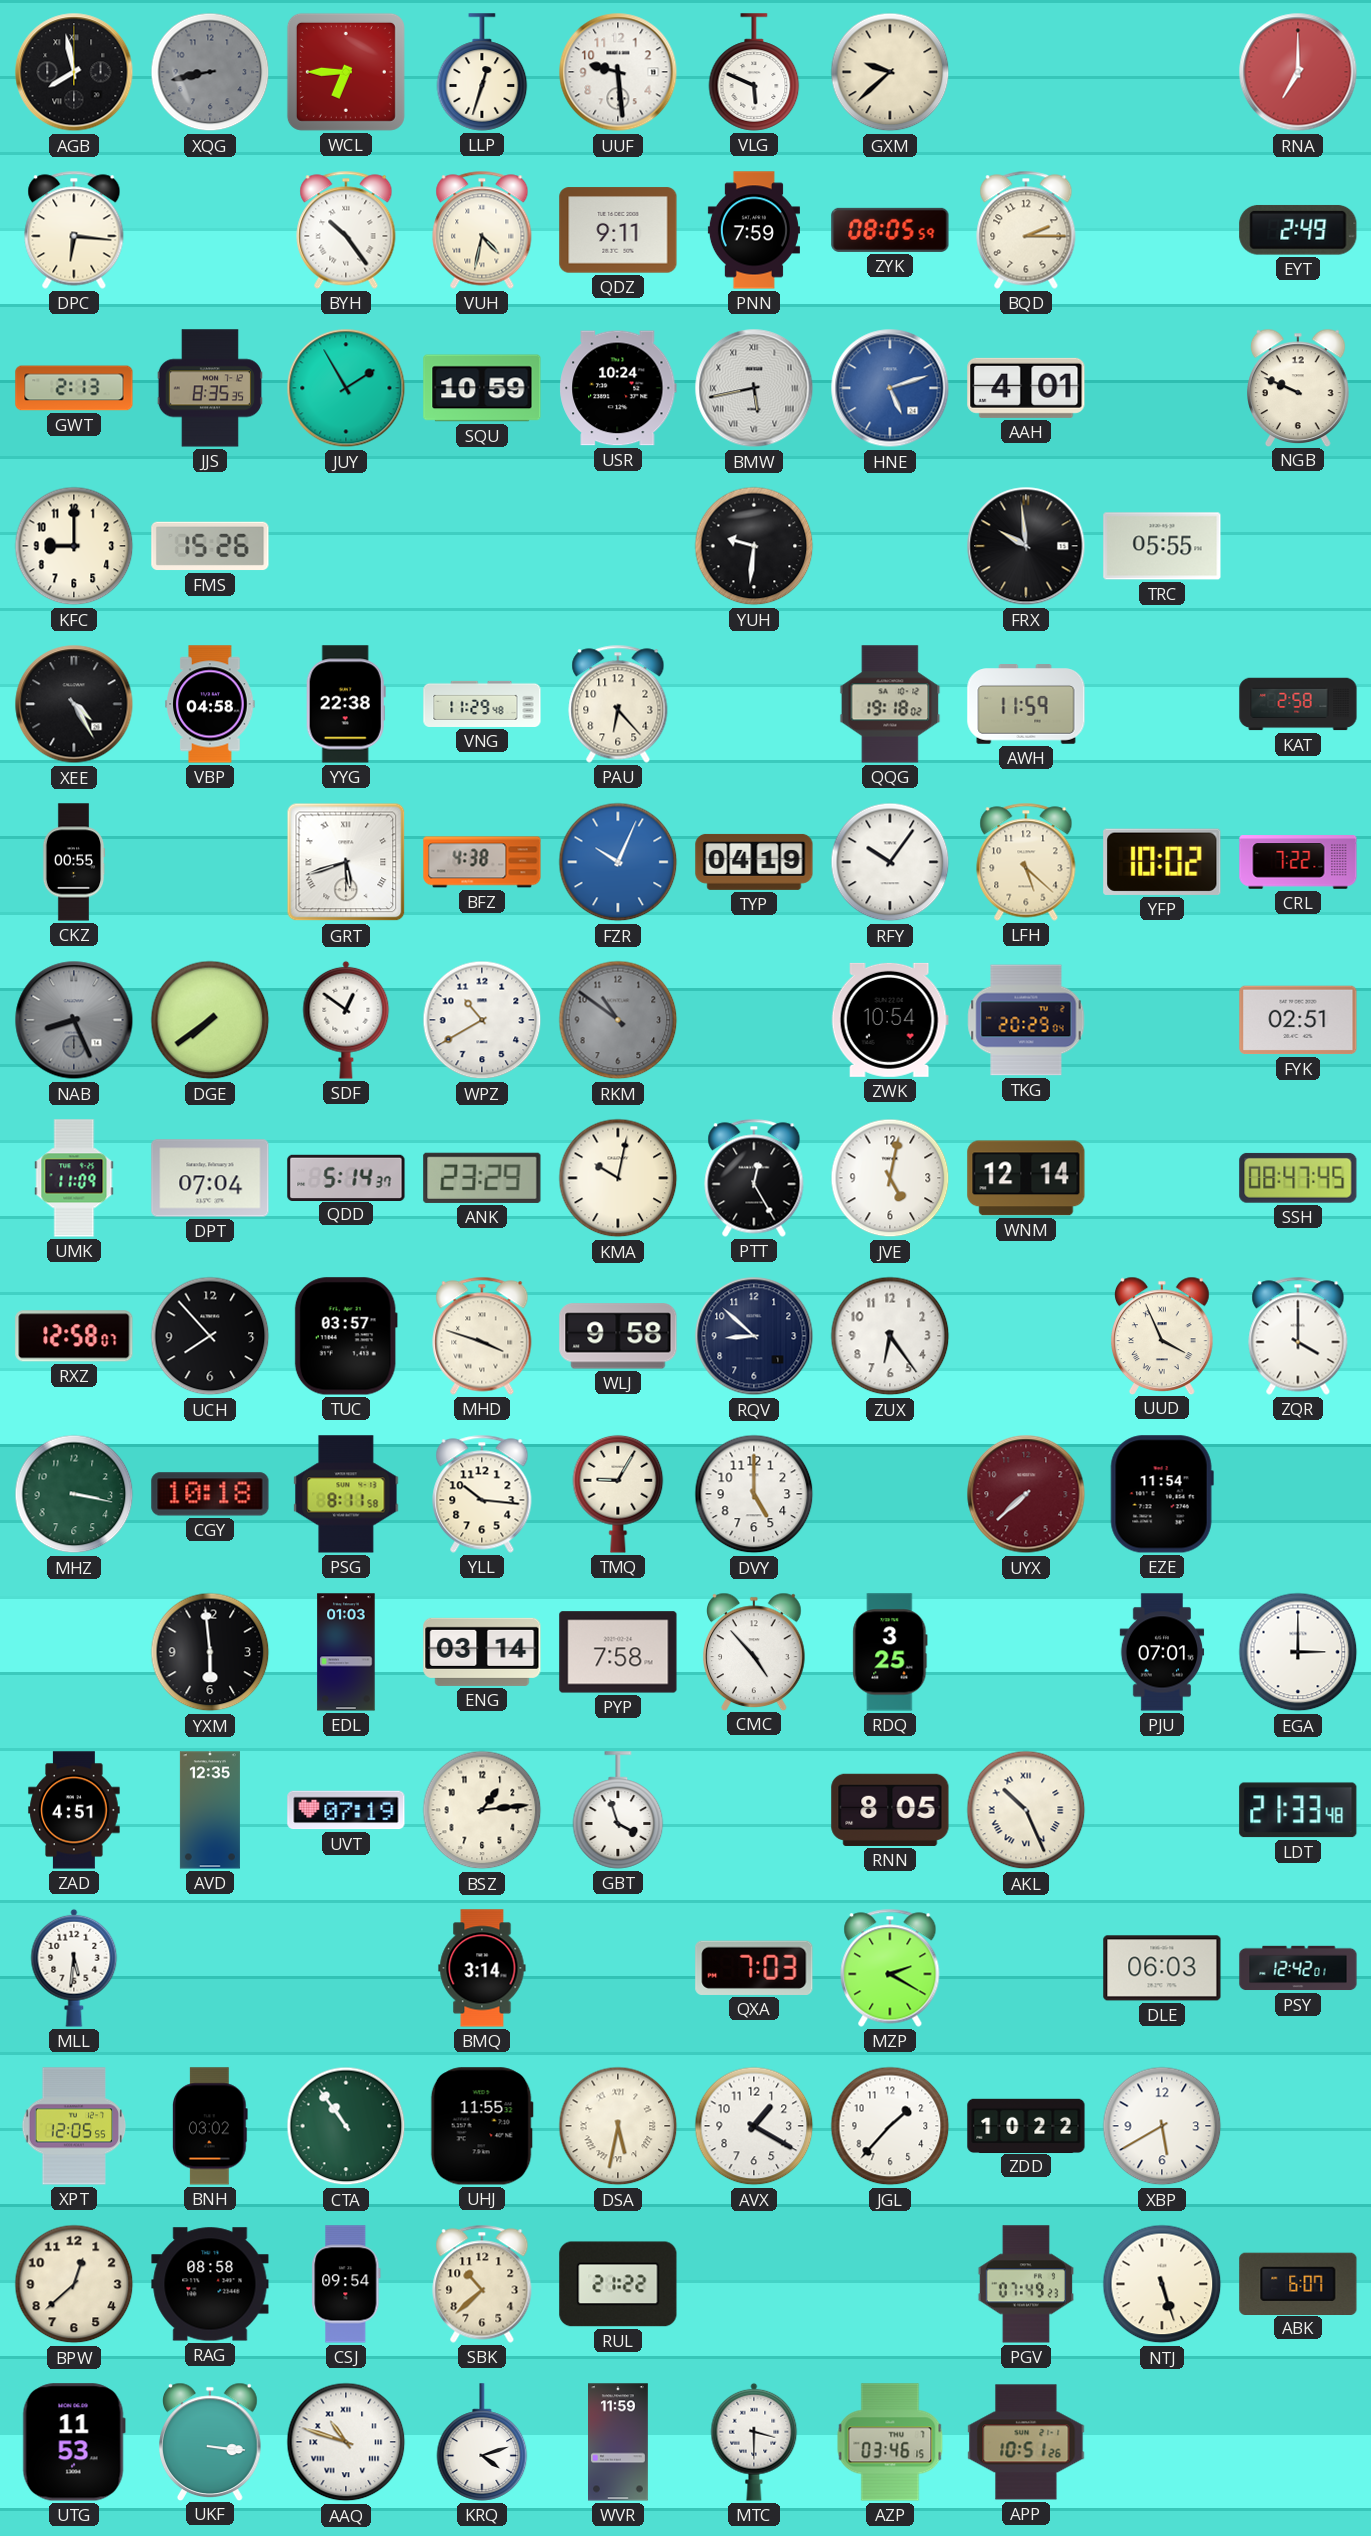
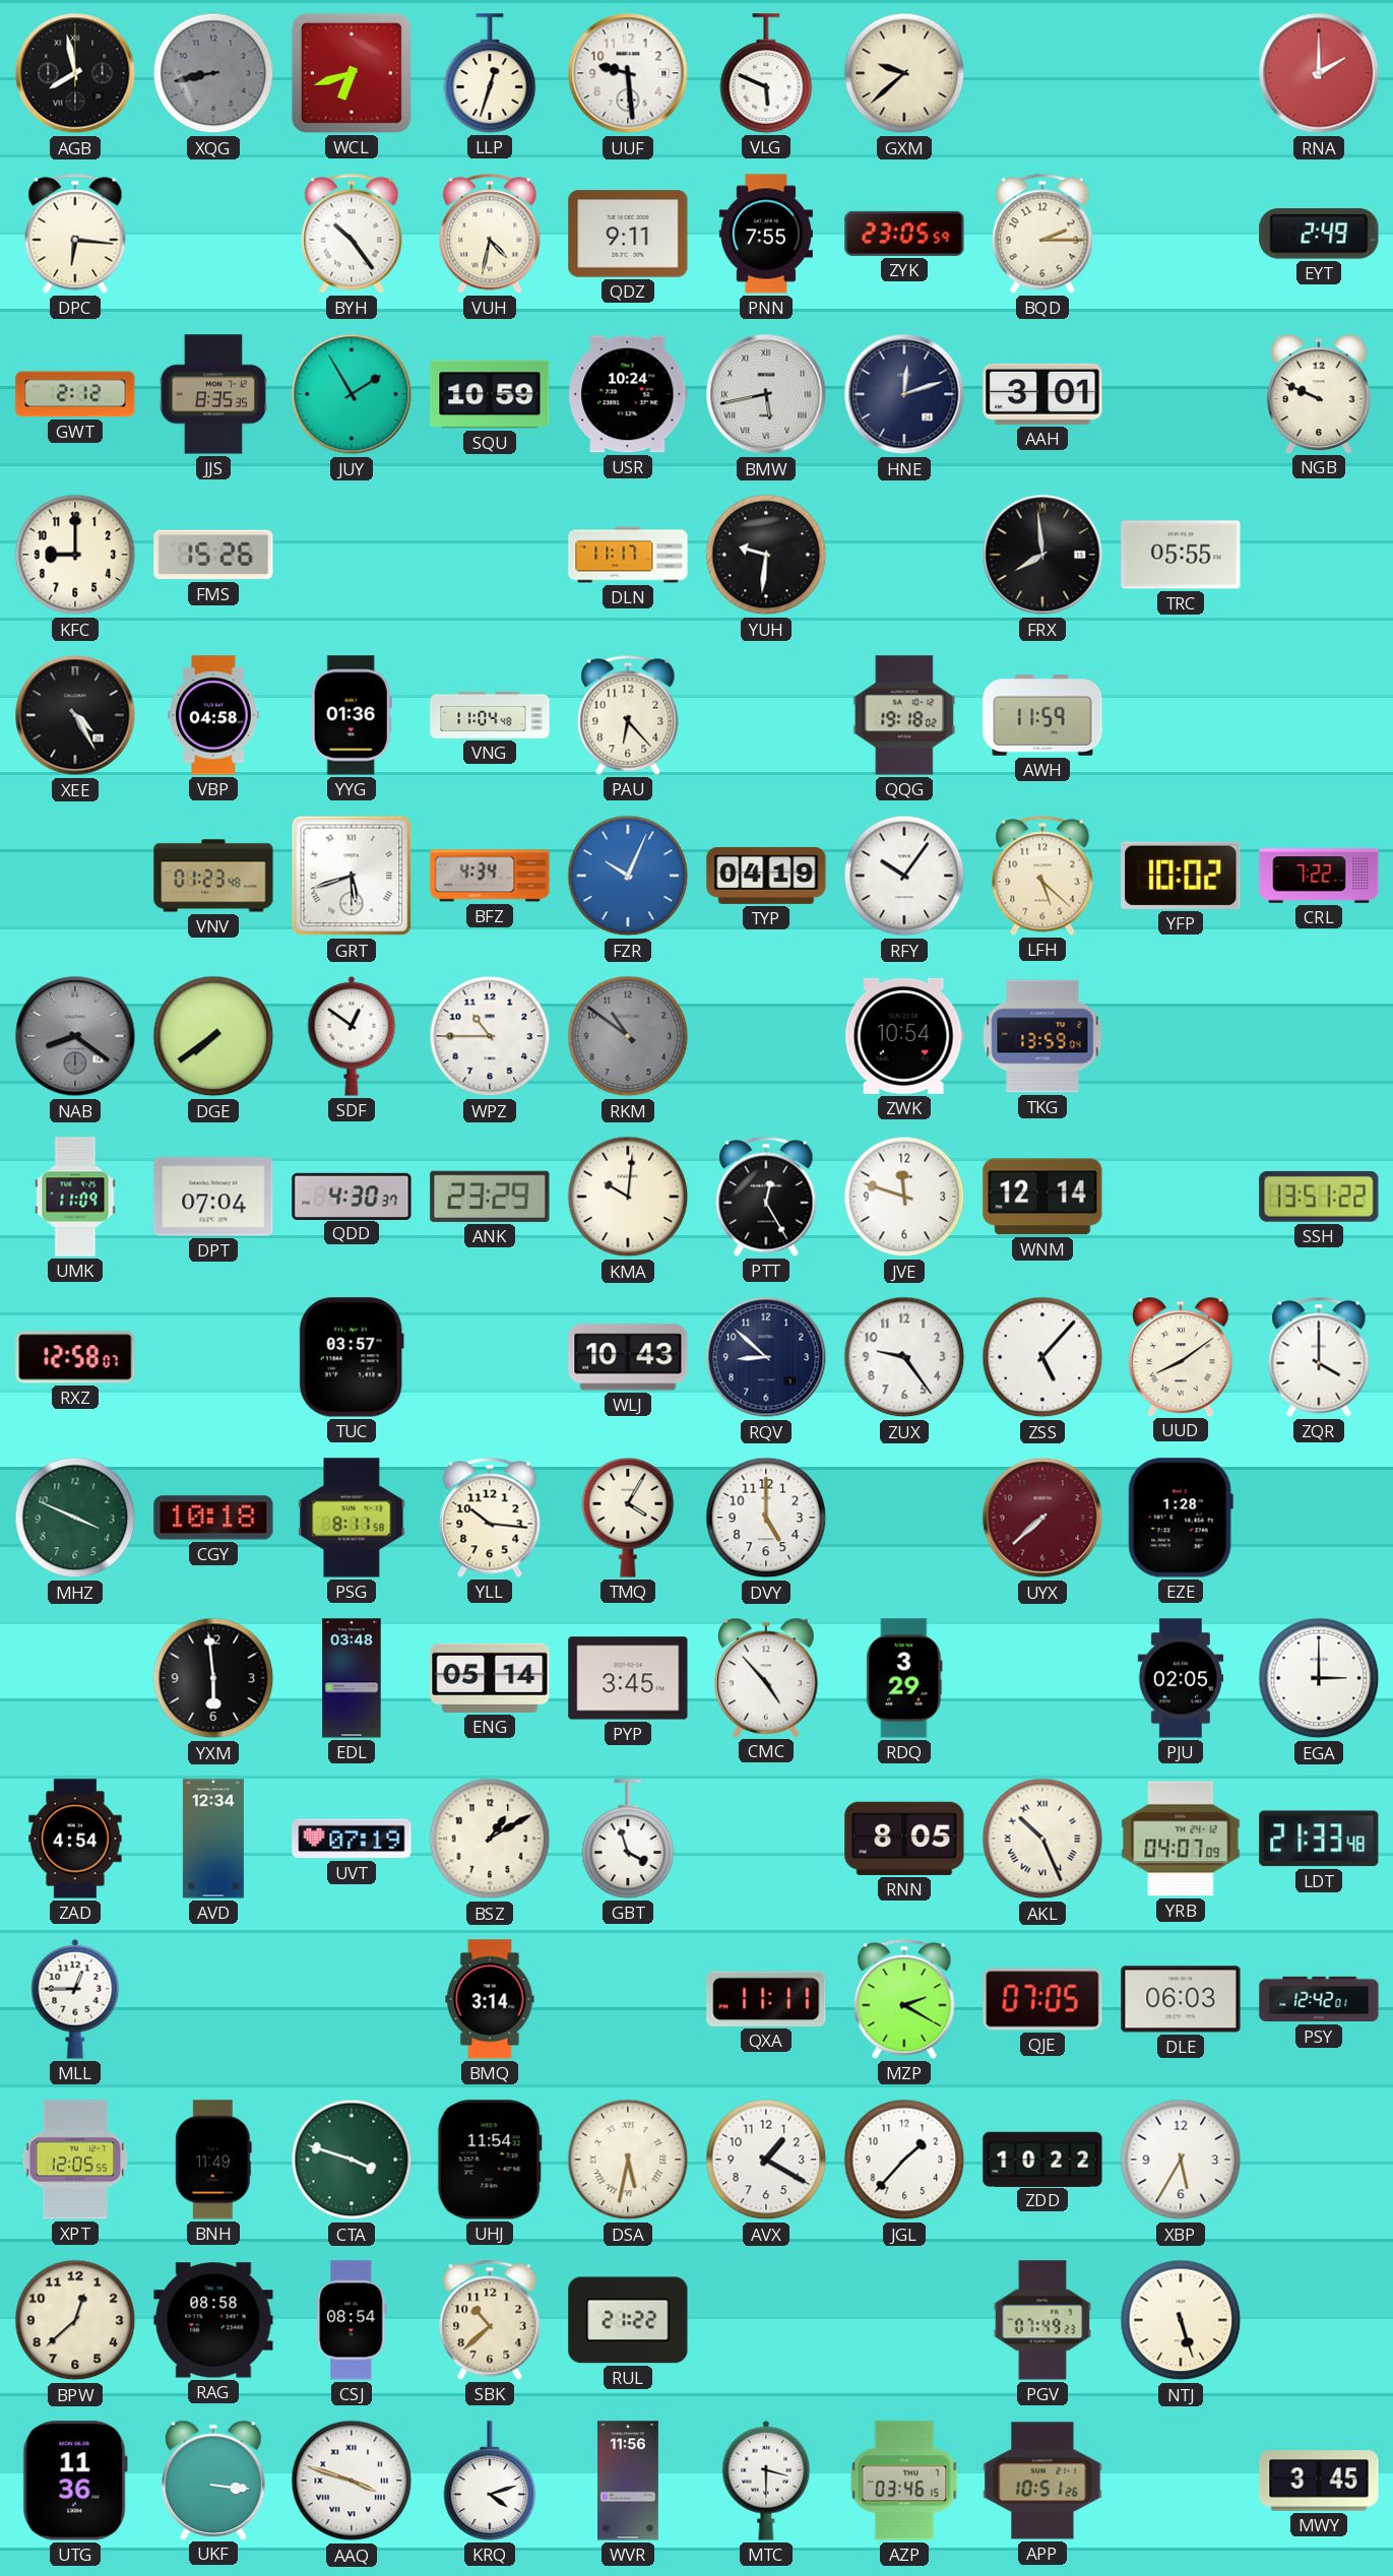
WCL: 6:45 -> 6:42 (352, 73)
RNA: 7:00 -> 2:00 (1319, 73)
PNN: 7:59 -> 7:55 (766, 234)
ZYK: 08:05 -> 23:05 (904, 234)
GWT: 2:13 -> 2:12 (75, 394)
HNE: 5:12 -> 12:12 (904, 394)
HNE dial: blue -> navy (904, 394)
AAH: 4:01 -> 3:01 (1042, 394)
DLN: none -> 11:17 (628, 555)
FRX: 9:59 -> 7:59 (1042, 555)
YYG: 22:38 -> 01:36 (352, 715)
VNG: 11:29 -> 11:04 (490, 715)
KAT: 2:58 -> none (1298, 704)
CKZ: 00:55 -> none (74, 862)
VNV: none -> 01:23 (213, 876)
BFZ: 4:38 -> 4:34 (490, 876)
NAB: 8:26 -> 8:21 (75, 1036)
WPZ: 10:40 -> 10:45 (490, 1036)
TKG: 20:29 -> 13:59 (1042, 1036)
FYK: 02:51 -> none (1298, 1020)
QDD: 5:14 -> 4:30 (352, 1196)
KMA: 10:02 -> 10:01 (628, 1197)
JVE: 5:02 -> 11:48 (904, 1197)
SSH: 08:47 -> 13:51 (1319, 1197)
UCH: 7:53 -> none (210, 1336)
MHD: 3:48 -> none (482, 1336)
WLJ: 9:58 -> 10:43 (628, 1357)
ZUX: 6:24 -> 9:24 (904, 1357)
ZSS: none -> 5:07 (1042, 1357)
UUD: 3:56 -> 8:09 (1182, 1356)
MHZ: 3:17 -> 3:49 (75, 1518)
TMQ: 9:05 -> 4:05 (628, 1518)
EZE: 11:54 -> 1:28 (1181, 1518)
EDL: 01:03 -> 03:48 (352, 1678)
ENG: 03:14 -> 05:14 (490, 1678)
PYP: 7:58 -> 3:45 (628, 1678)
RDQ: 3:25 -> 3:29 (904, 1678)
PJU: 07:01 -> 02:05 (1181, 1678)
ZAD: 4:51 -> 4:54 (75, 1839)
AVD: 12:35 -> 12:34 (213, 1839)
BSZ: 1:14 -> 1:10 (490, 1839)
YRB: none -> 04:07 (1181, 1839)
MLL: 5:31 -> 12:45 (75, 1999)
QXA: 7:03 -> 11:11 (766, 1999)
QJE: none -> 07:05 (1042, 1999)
BNH: 03:02 -> 11:49 (214, 2160)
CTA: 10:54 -> 3:48 (352, 2160)
UHJ: 11:55 -> 11:54 (490, 2160)
XBP: 5:40 -> 5:35 (1181, 2160)
CSJ: 09:54 -> 08:54 (352, 2320)
ABK: 6:07 -> none (1298, 2283)
UTG: 11:53 -> 11:36 (75, 2481)
AAQ: 10:48 -> 3:48 (352, 2481)
WVR: 11:59 -> 11:56 (629, 2481)
MWY: none -> 3:45 (1319, 2481)
